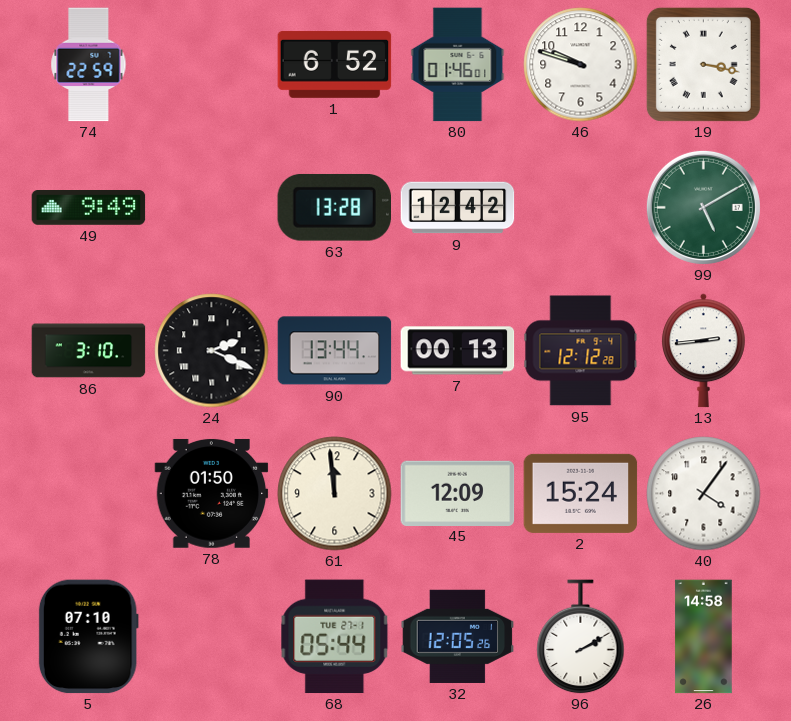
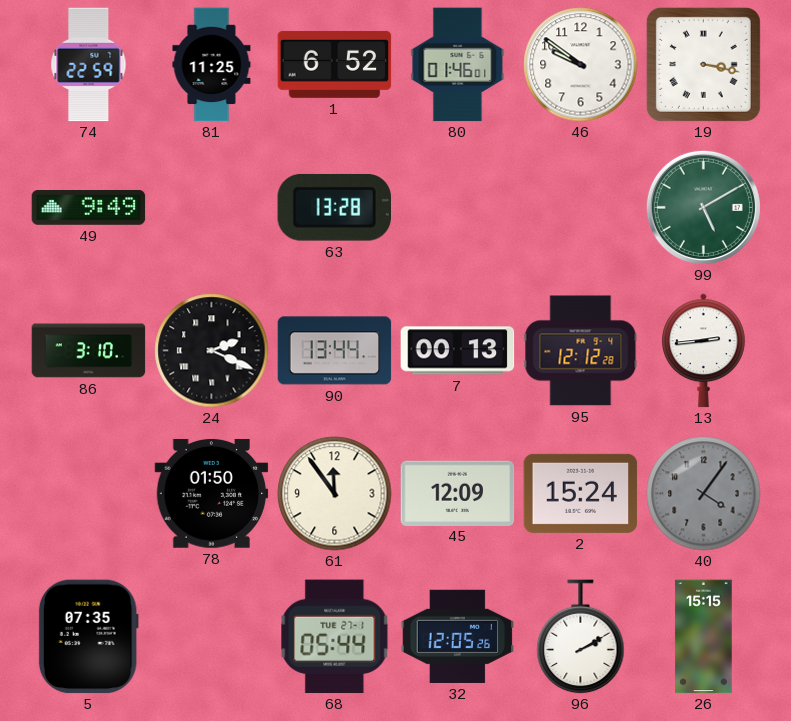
81: none -> 11:25 (212, 65)
46: 9:48 -> 9:51 (581, 65)
9: 12:42 -> none (458, 208)
61: 11:59 -> 11:54 (335, 494)
40 dial: white -> grey (704, 494)
5: 07:10 -> 07:35 (88, 637)
26: 14:58 -> 15:15 (704, 637)
